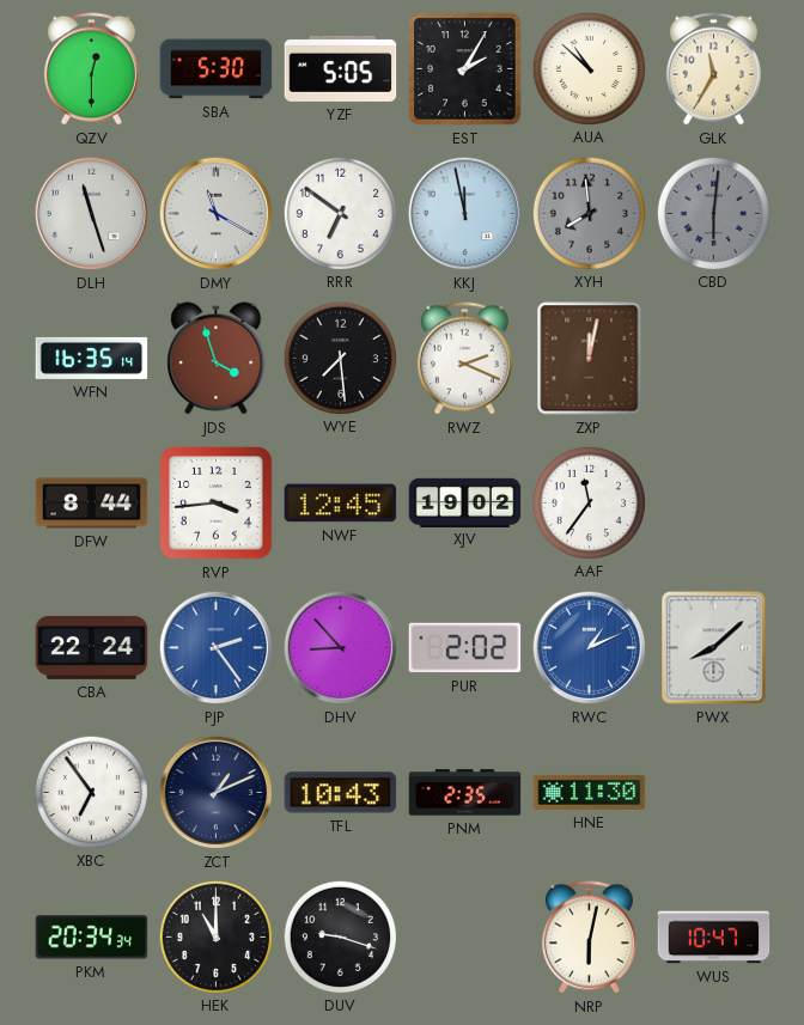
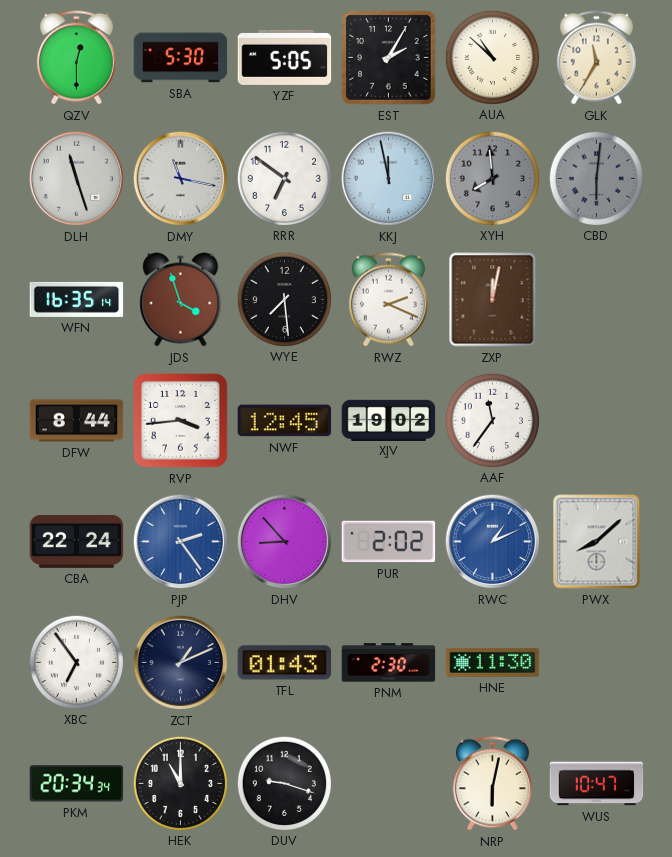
DMY: 11:20 -> 11:17 (181, 179)
TFL: 10:43 -> 01:43 (285, 663)
PNM: 2:35 -> 2:30 (389, 663)
